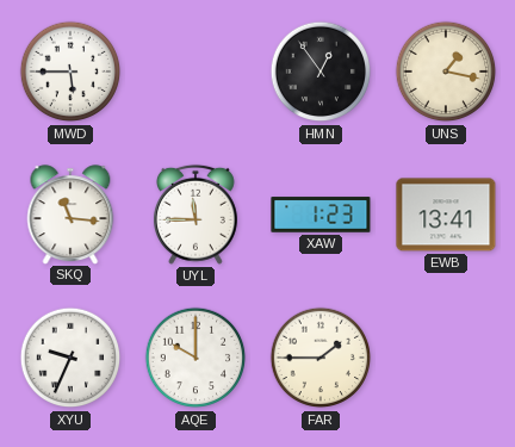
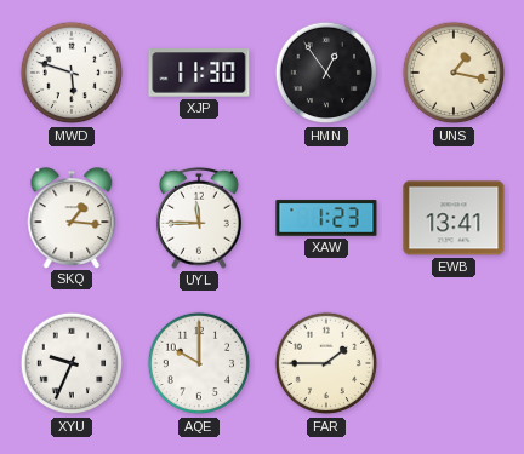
MWD: 5:45 -> 5:48 (72, 73)
XJP: none -> 11:30 (199, 73)
SKQ: 11:16 -> 1:16 (72, 218)
